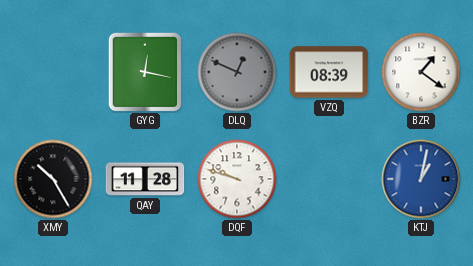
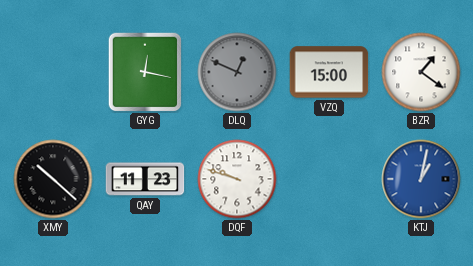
VZQ: 08:39 -> 15:00 (329, 72)
XMY: 10:25 -> 10:22 (53, 179)
QAY: 11:28 -> 11:23 (145, 179)
